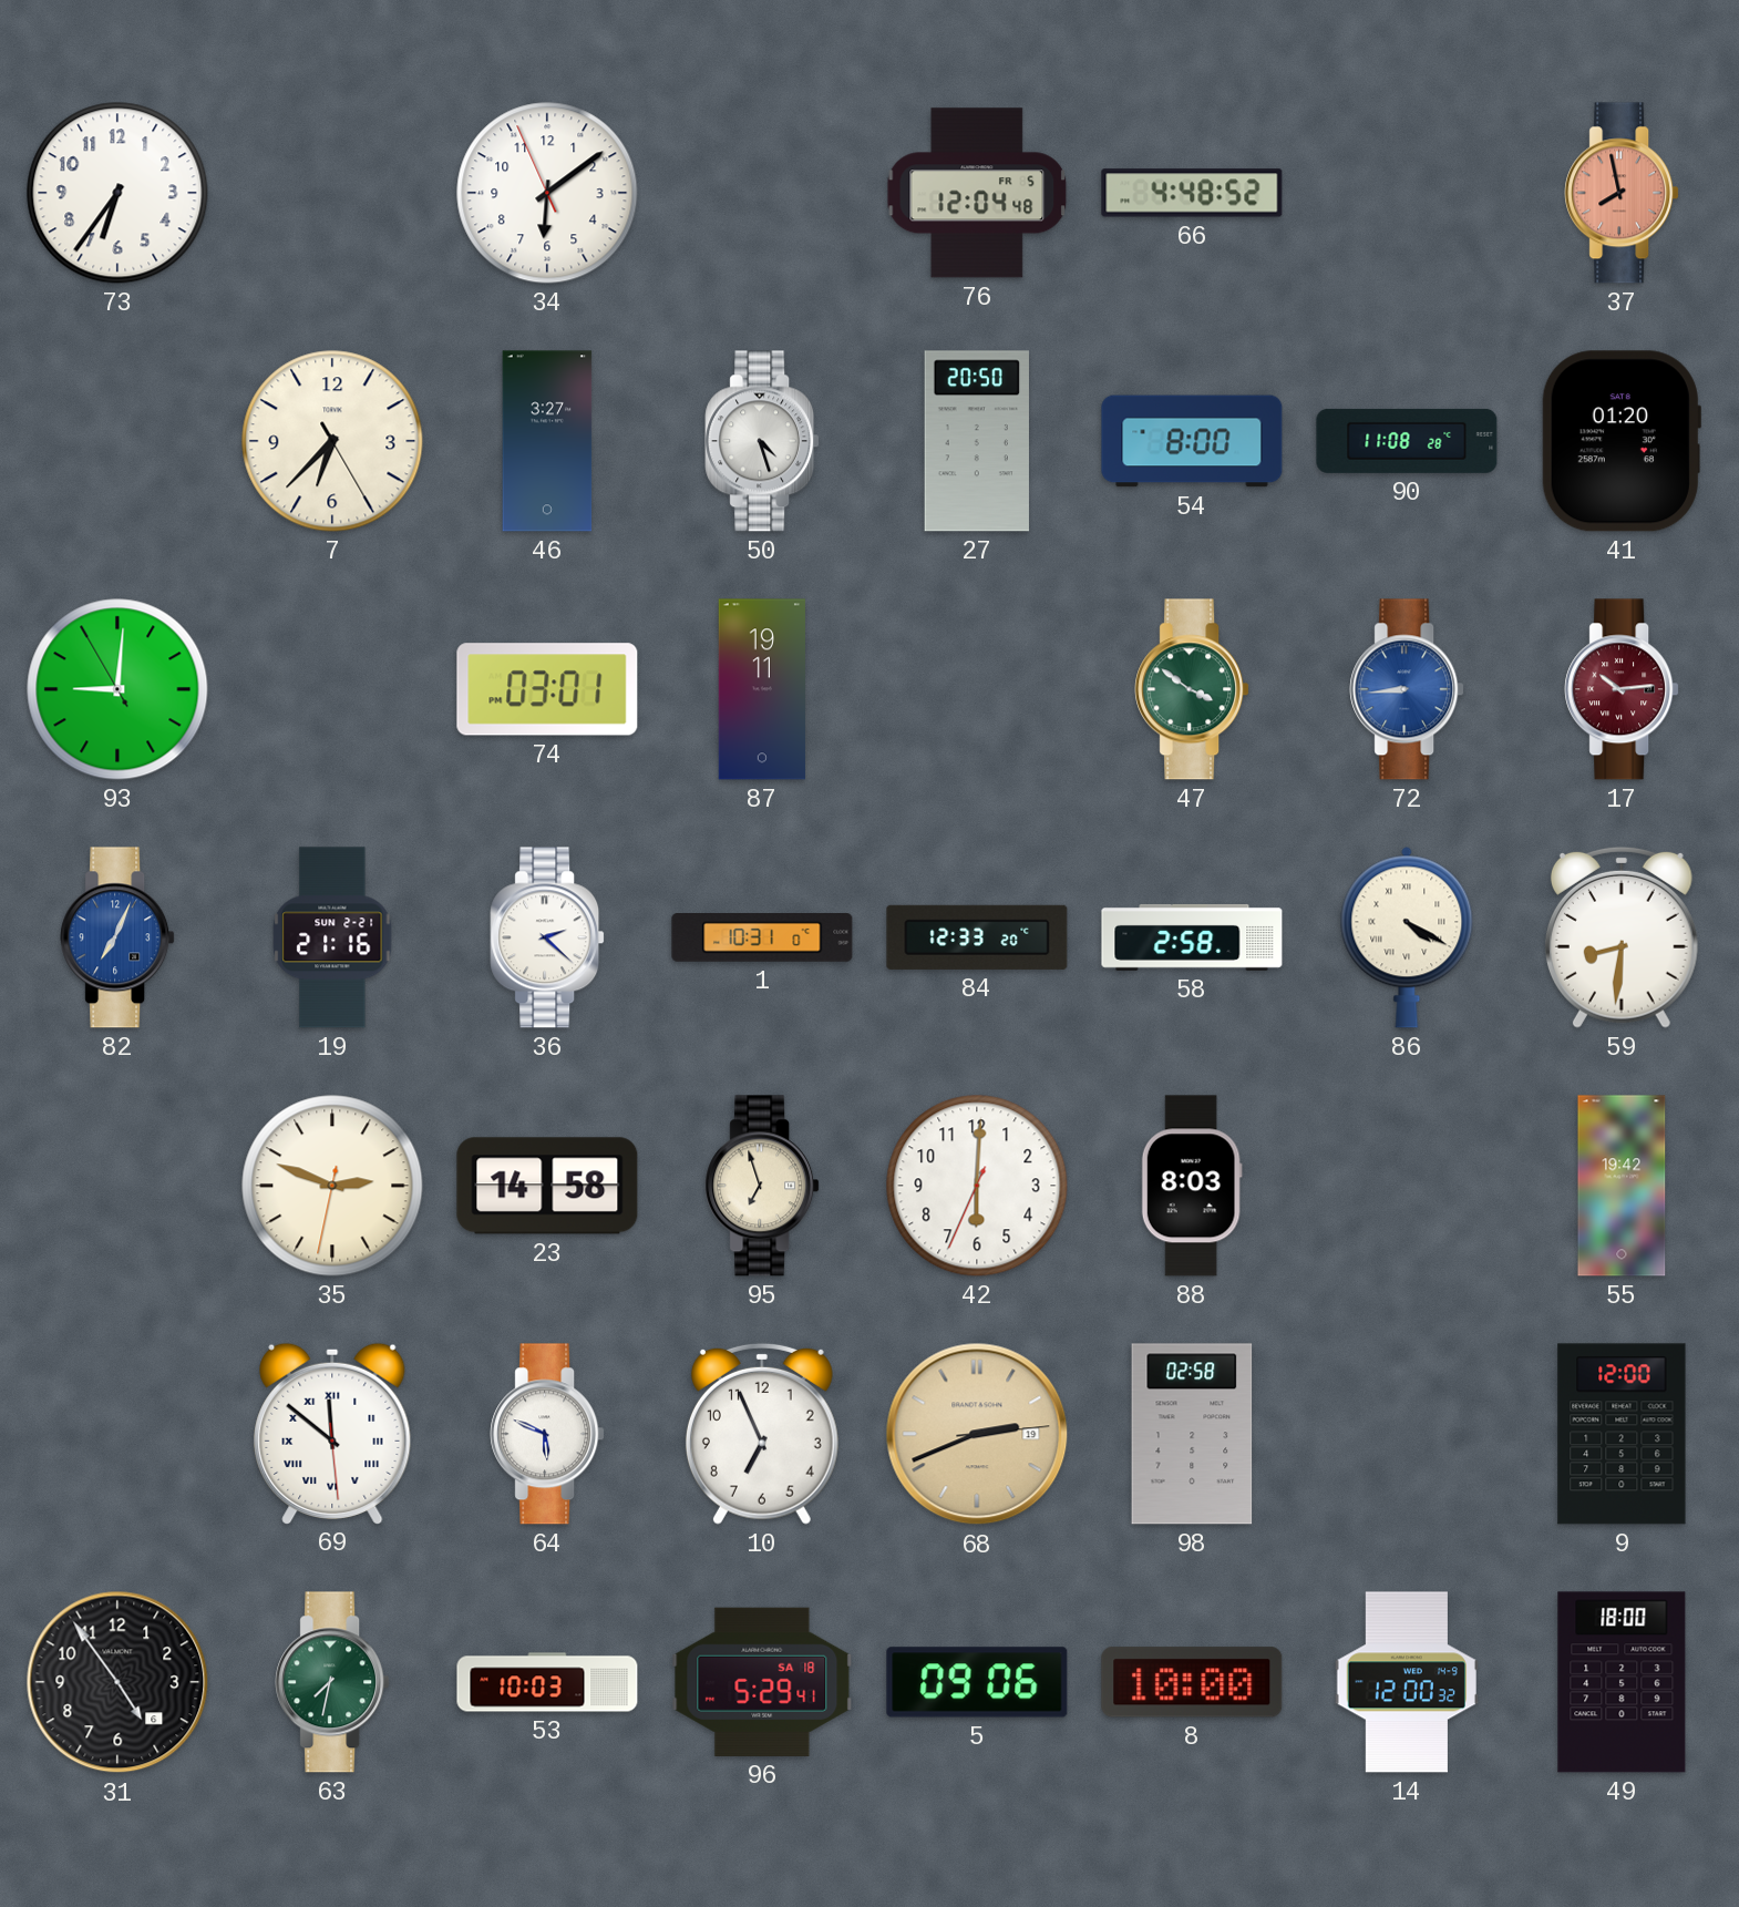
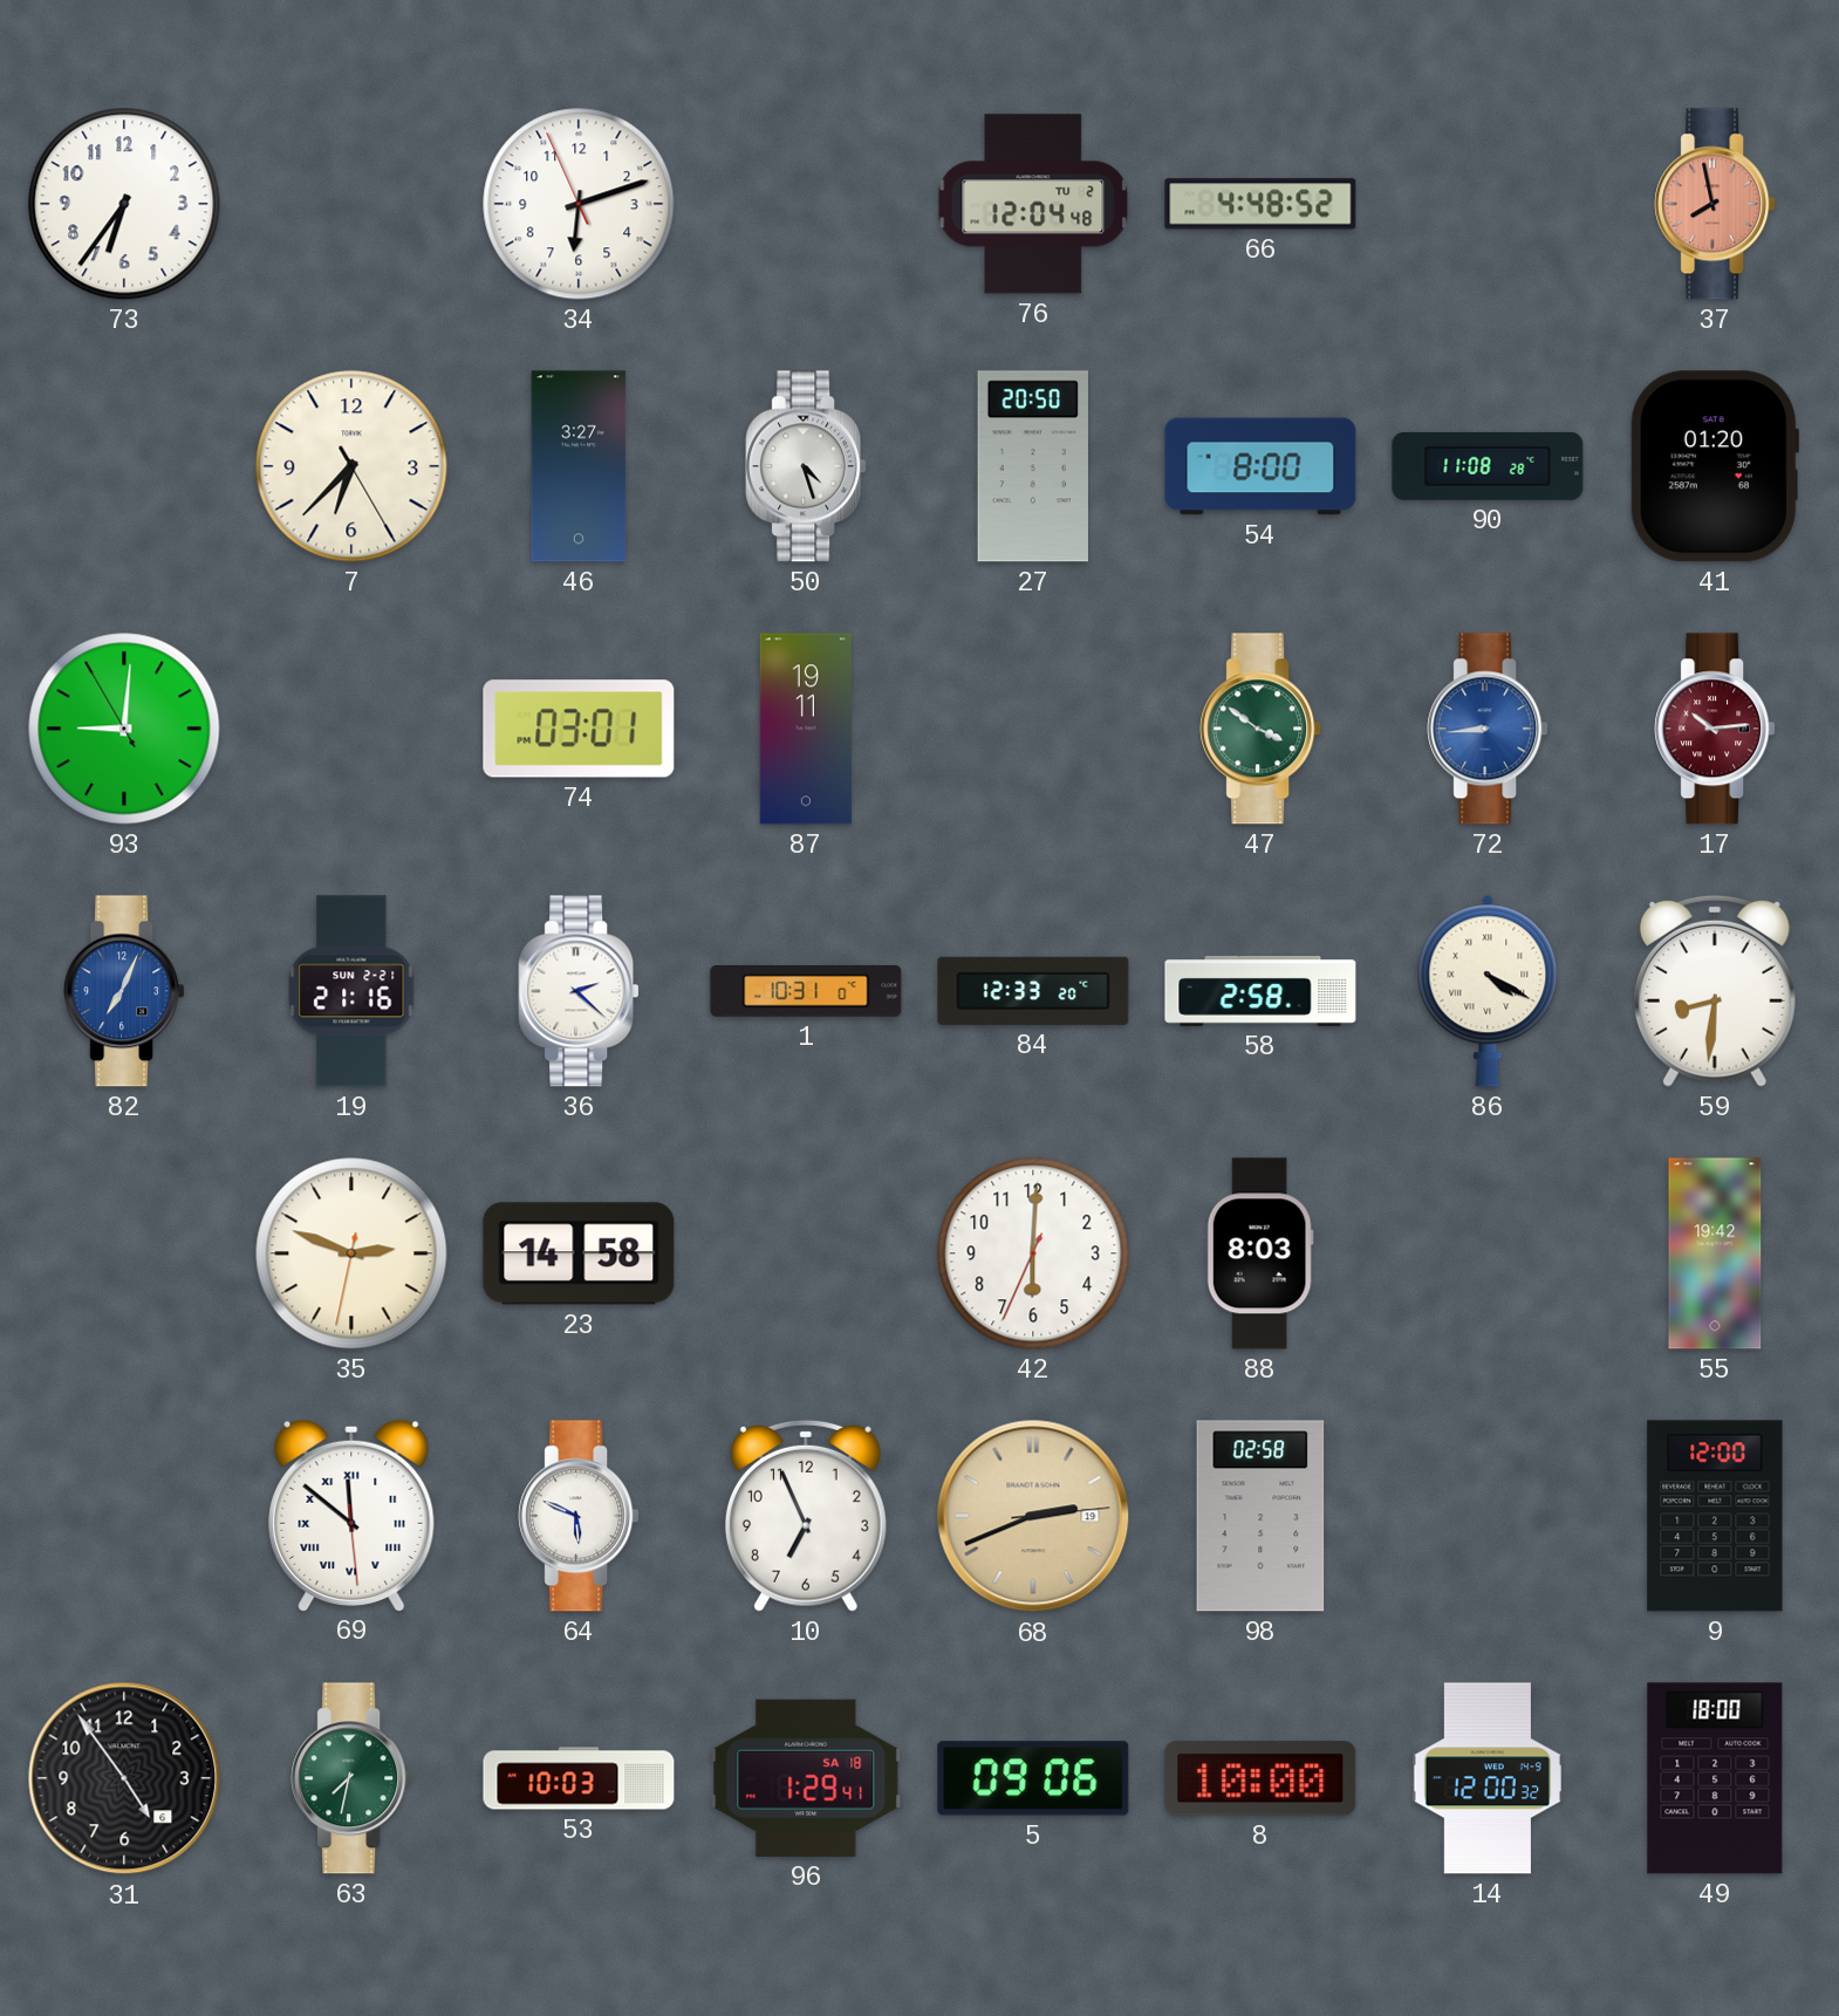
34: 6:08 -> 6:11 (579, 204)
76 date: FR 5 -> TU 2 (1033, 204)
95: 6:57 -> none (762, 1186)
96: 5:29 -> 1:29 (806, 1778)
